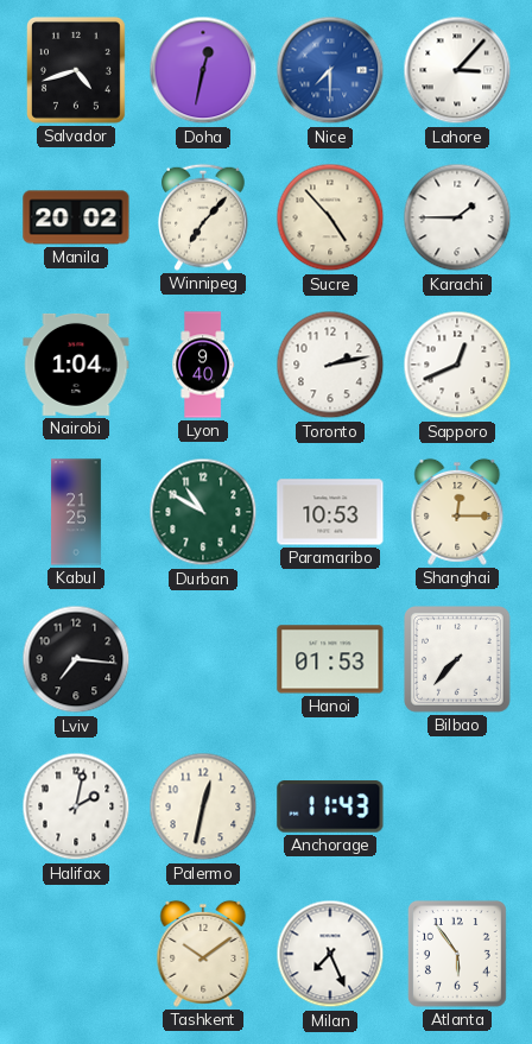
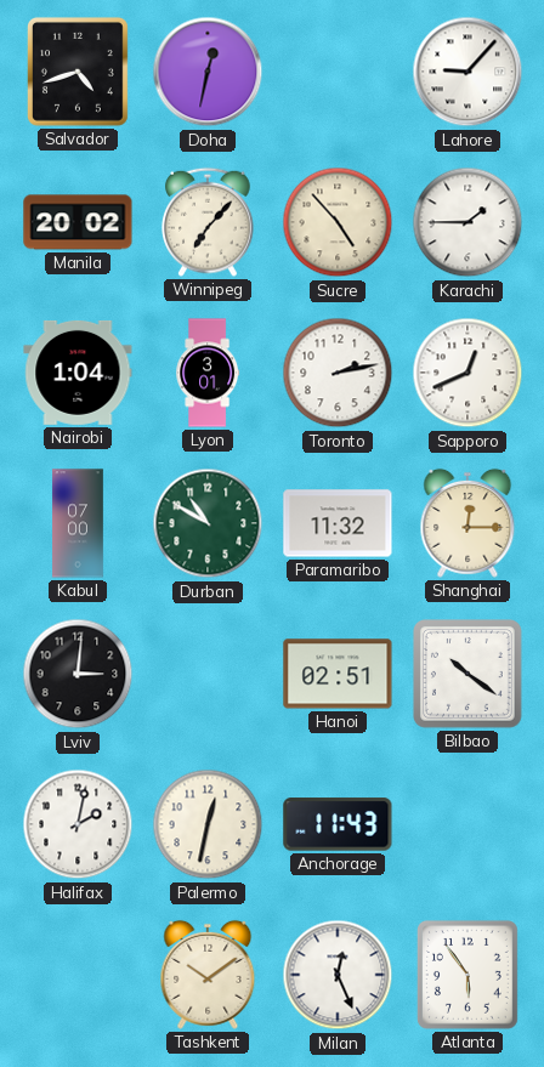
Nice: 7:30 -> none (330, 70)
Lahore: 3:07 -> 9:07 (467, 72)
Lyon: 9:40 -> 3:01 (208, 373)
Kabul: 21:25 -> 07:00 (78, 523)
Paramaribo: 10:53 -> 11:32 (338, 523)
Lviv: 7:16 -> 3:01 (78, 674)
Hanoi: 01:53 -> 02:51 (338, 674)
Bilbao: 7:37 -> 10:21 (469, 675)
Milan: 7:26 -> 12:26 (338, 975)
